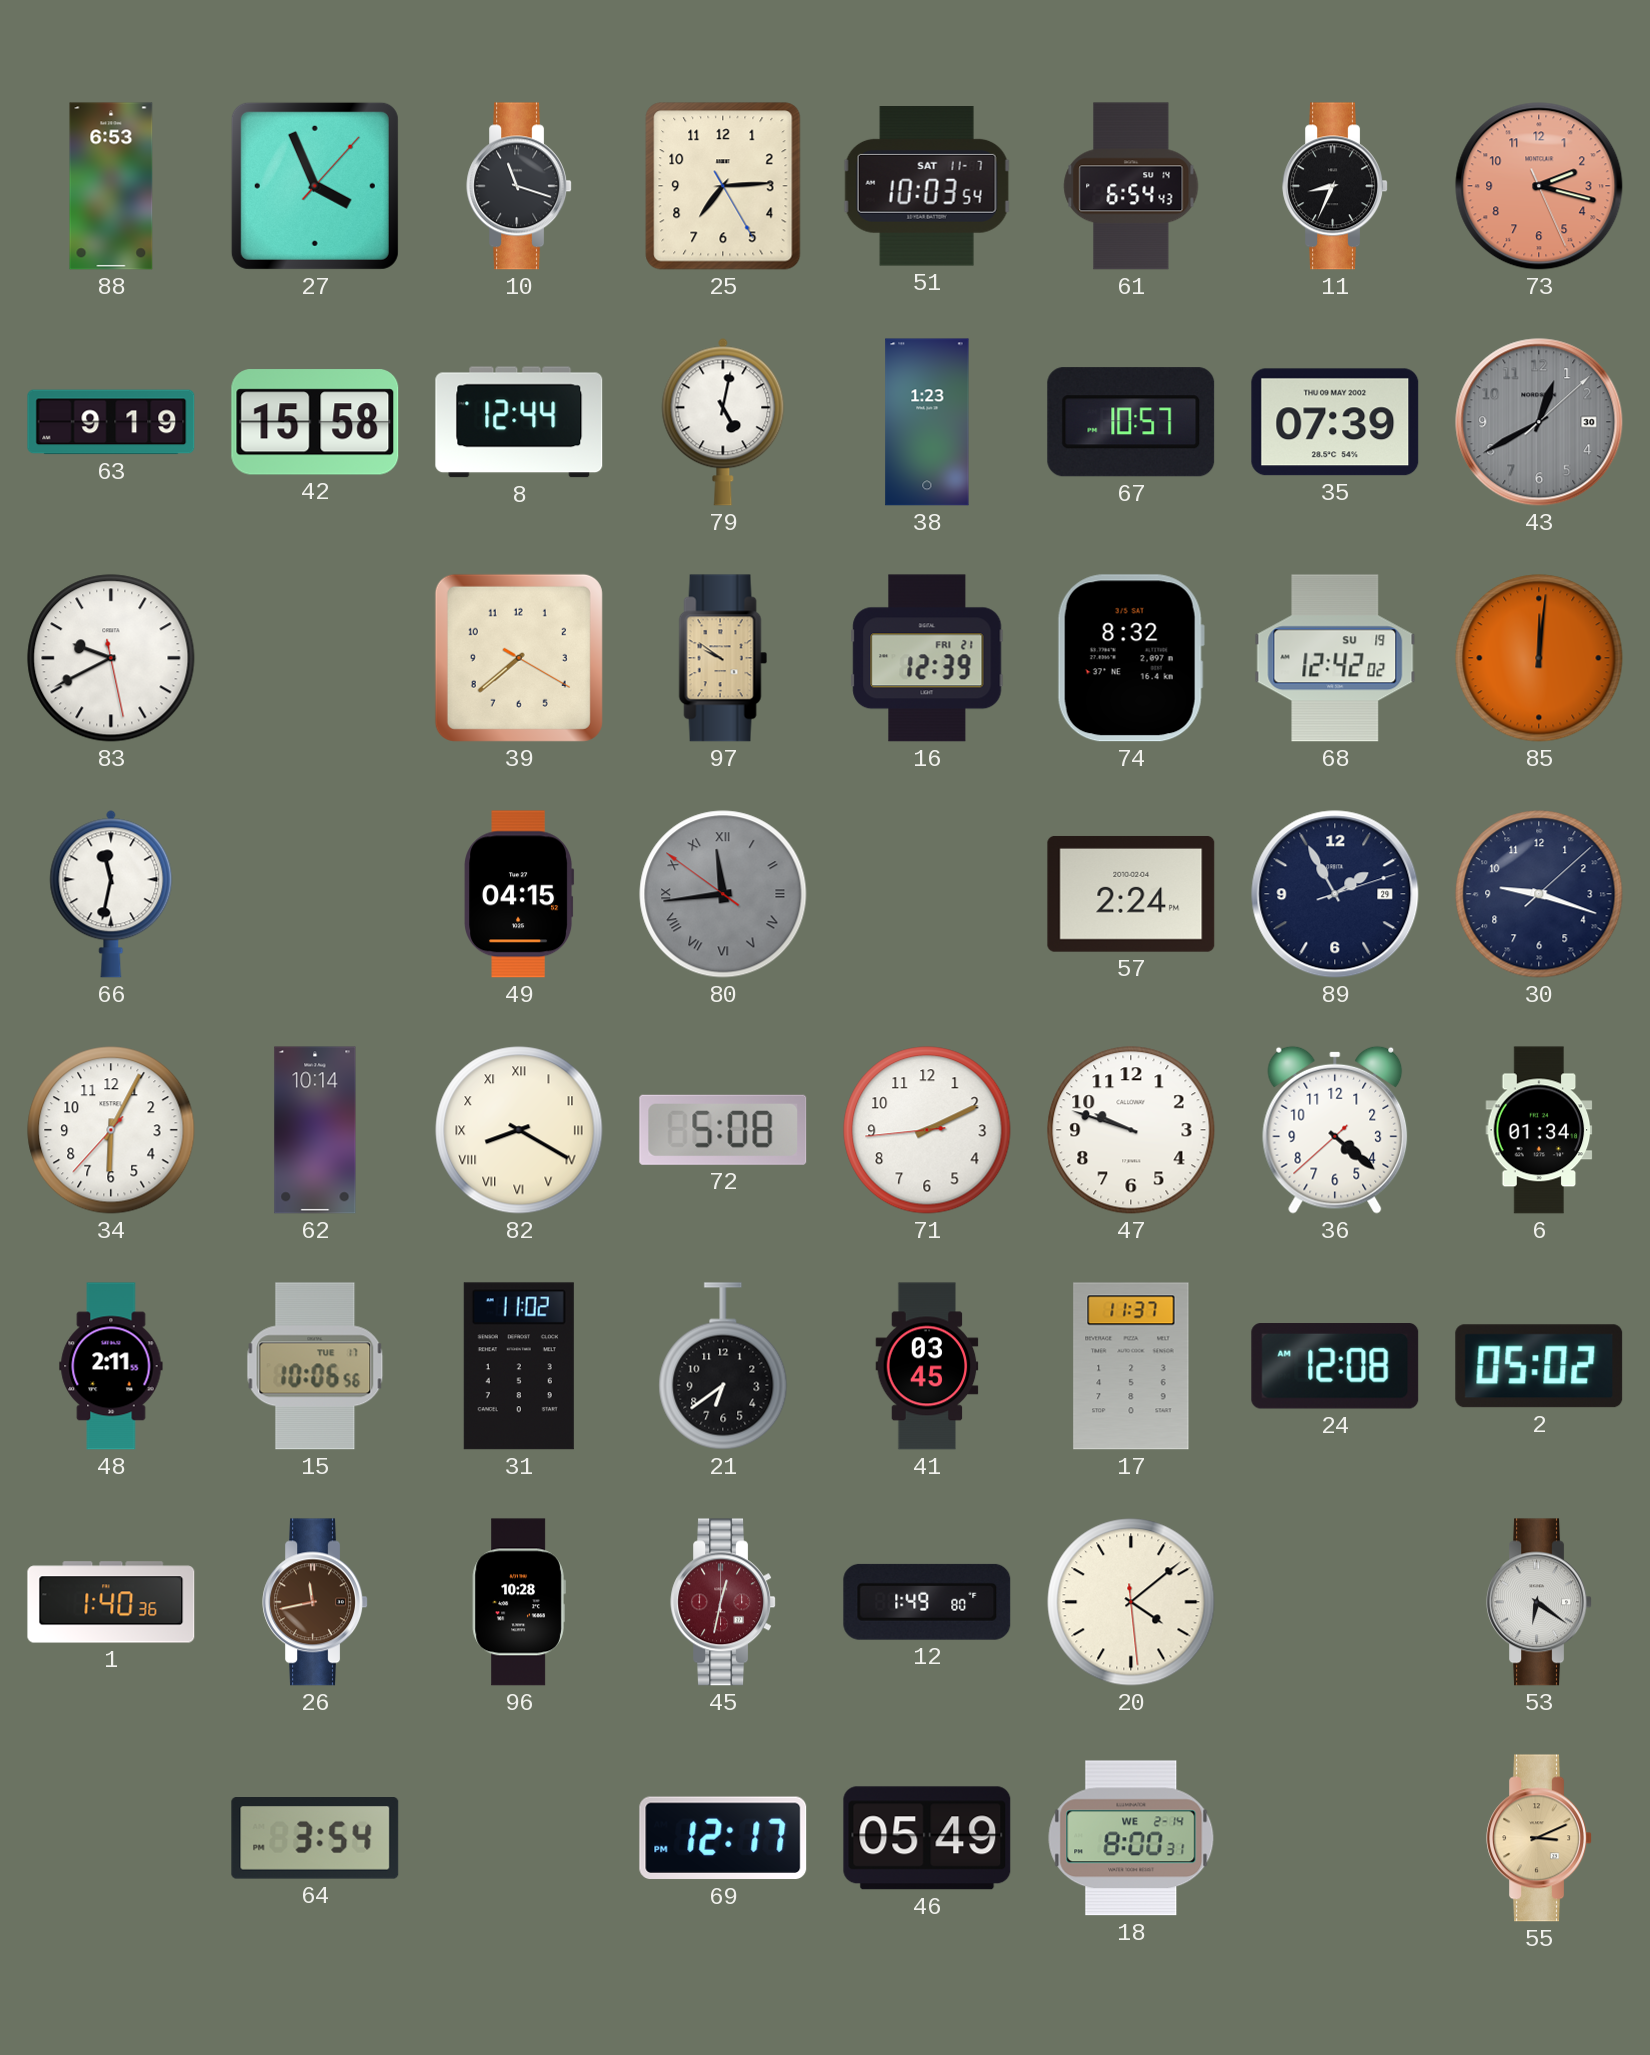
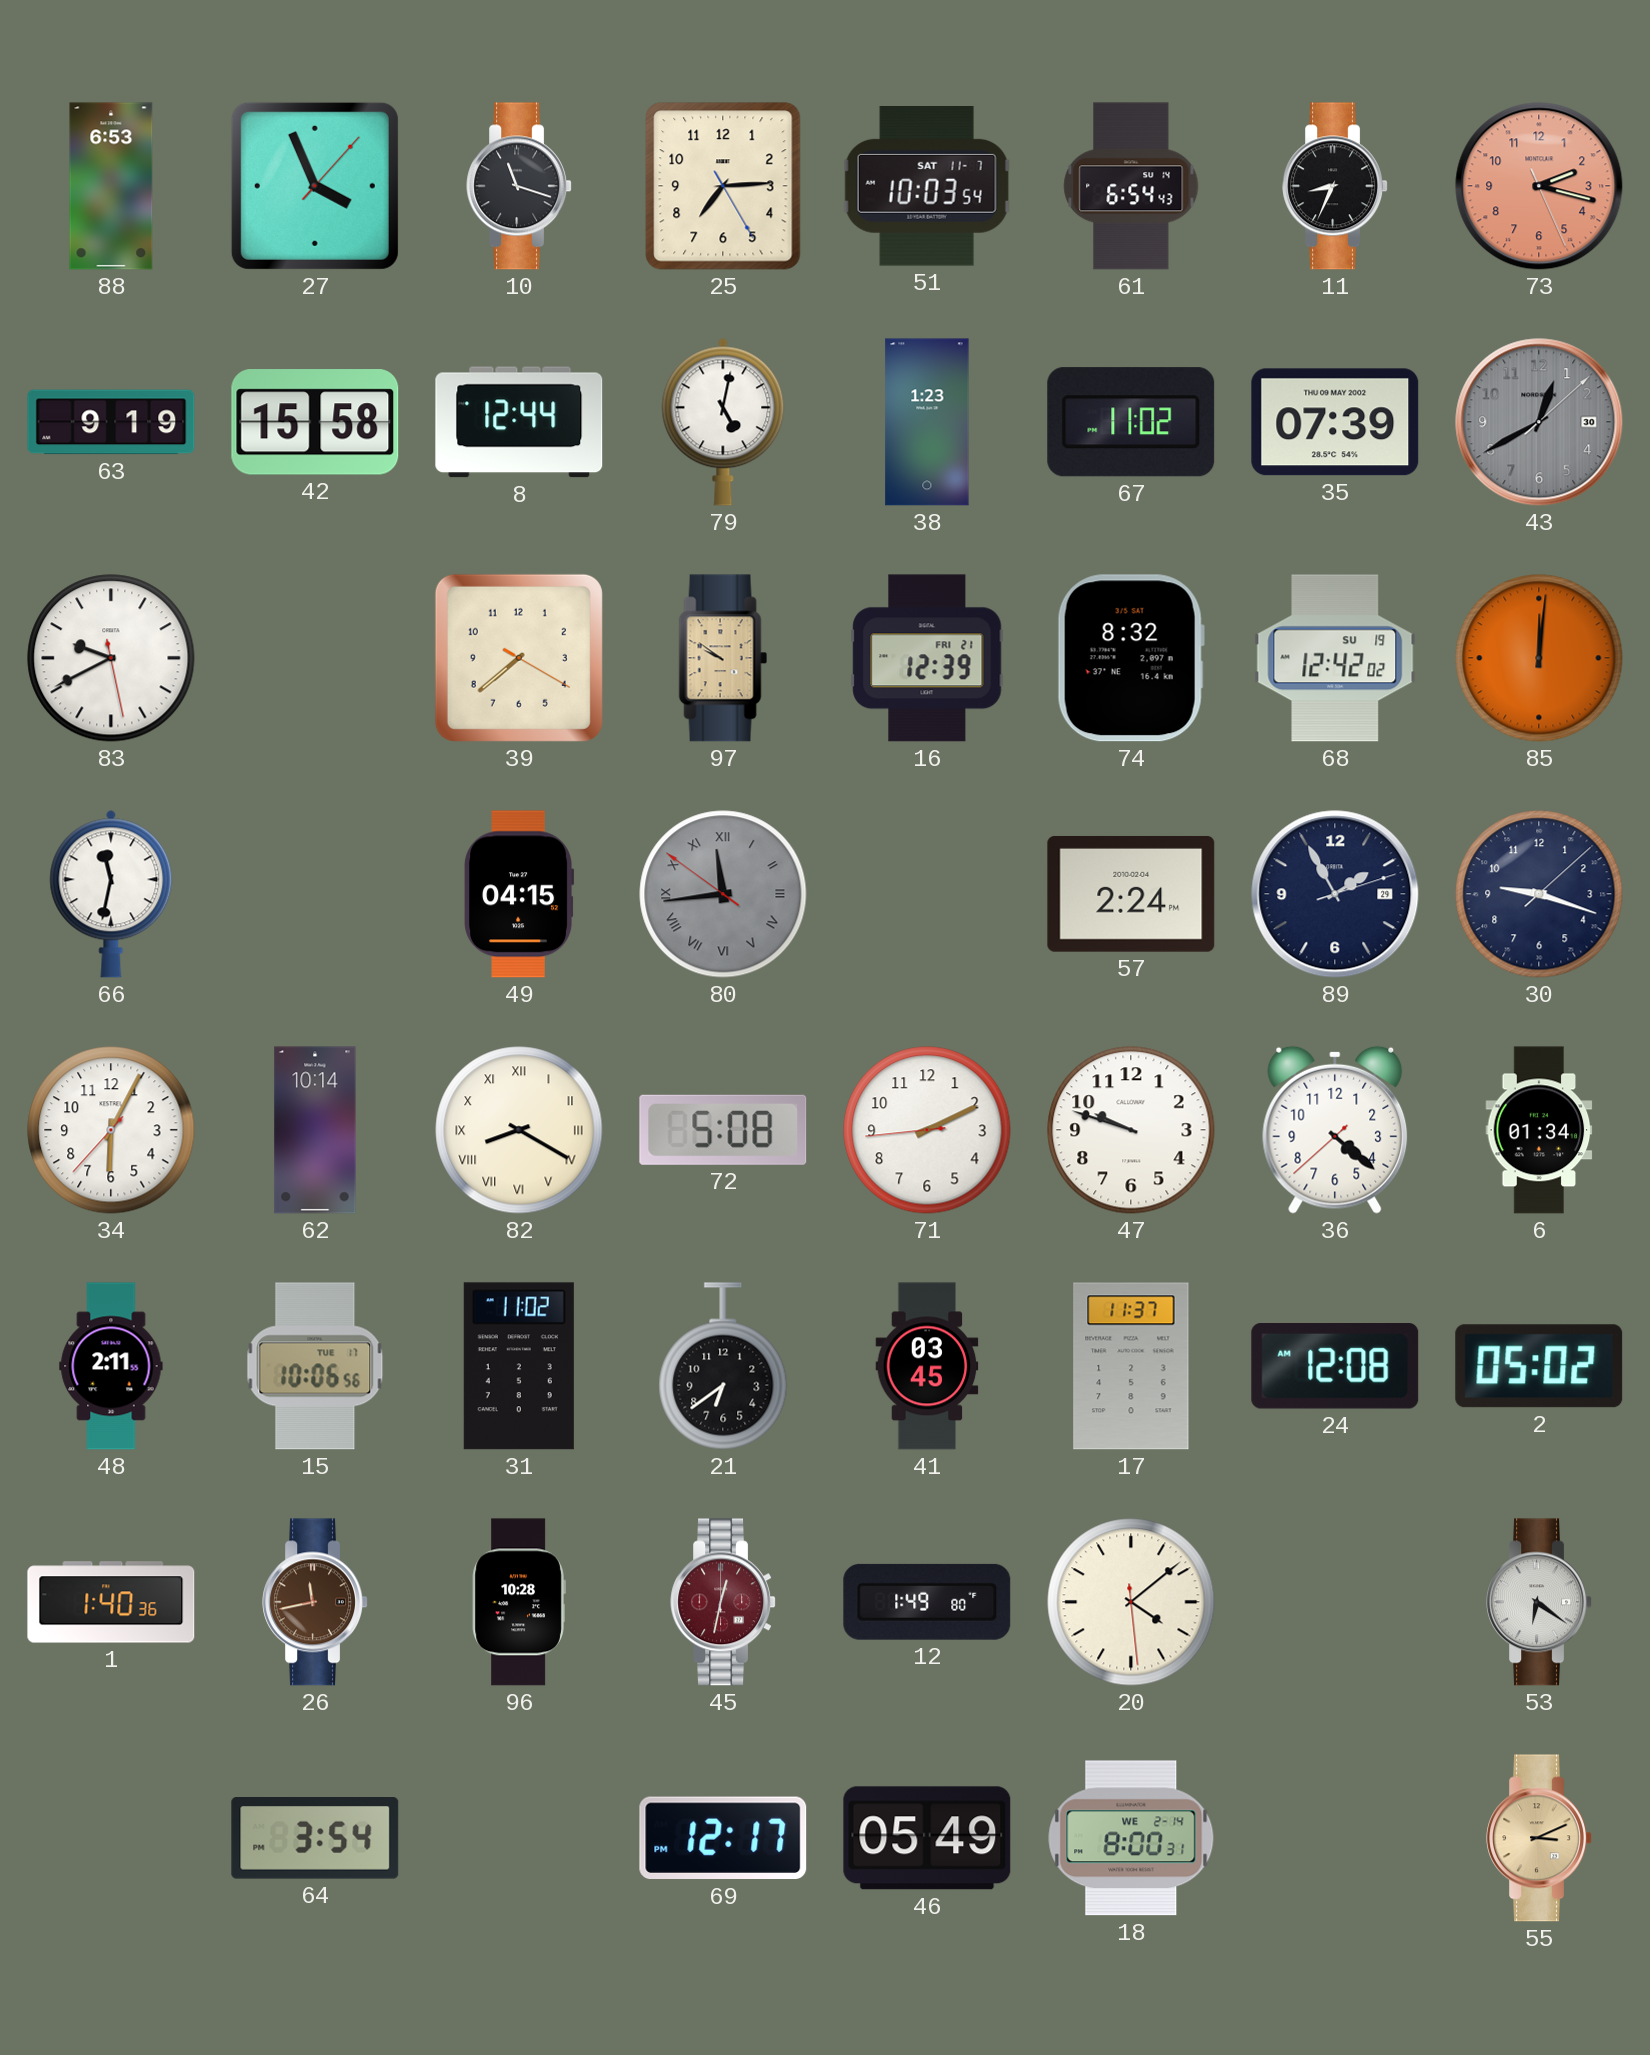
67: 10:57 -> 11:02 (1131, 422)
